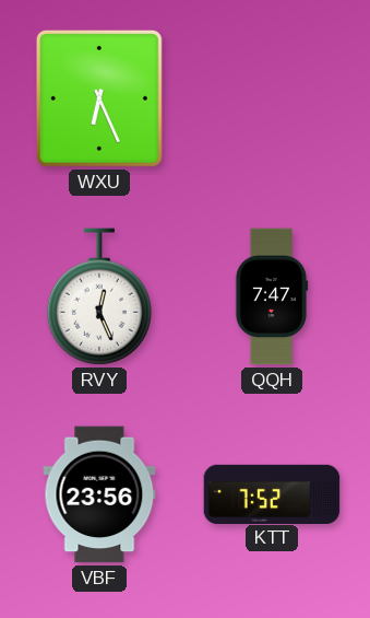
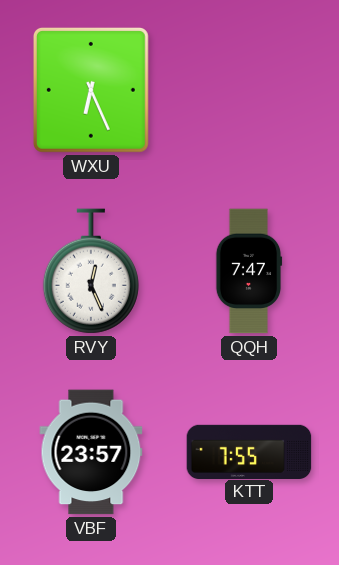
VBF: 23:56 -> 23:57 (91, 452)
KTT: 7:52 -> 7:55 (249, 451)
